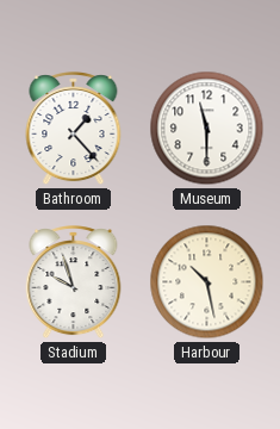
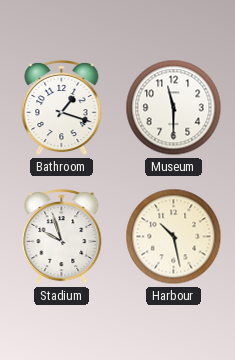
Bathroom: 1:23 -> 1:18 (62, 108)
